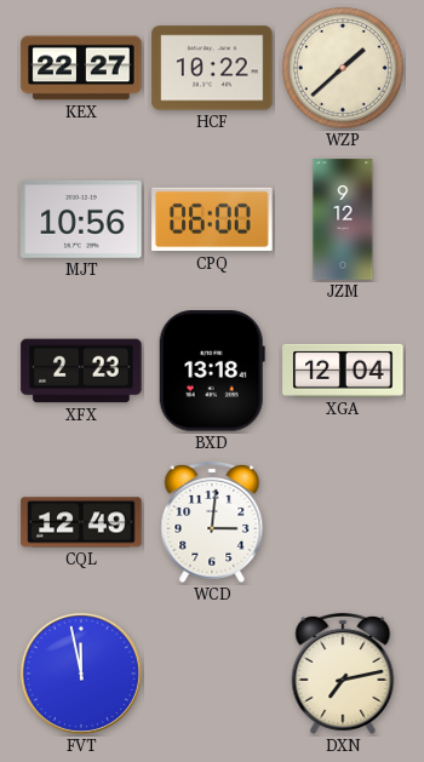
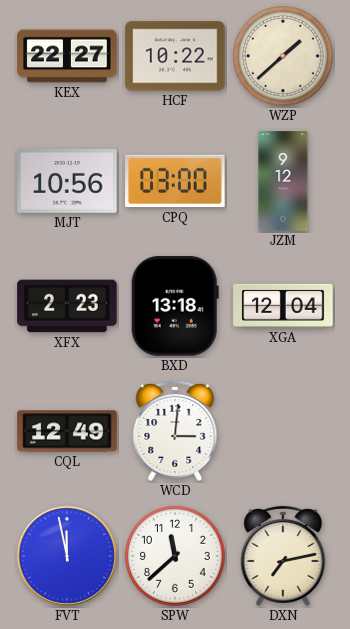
CPQ: 06:00 -> 03:00 (175, 181)
SPW: none -> 11:38 (176, 557)
